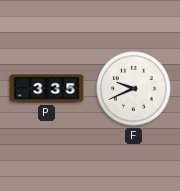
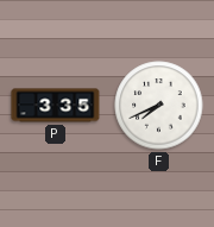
F: 9:41 -> 7:41 (159, 106)
